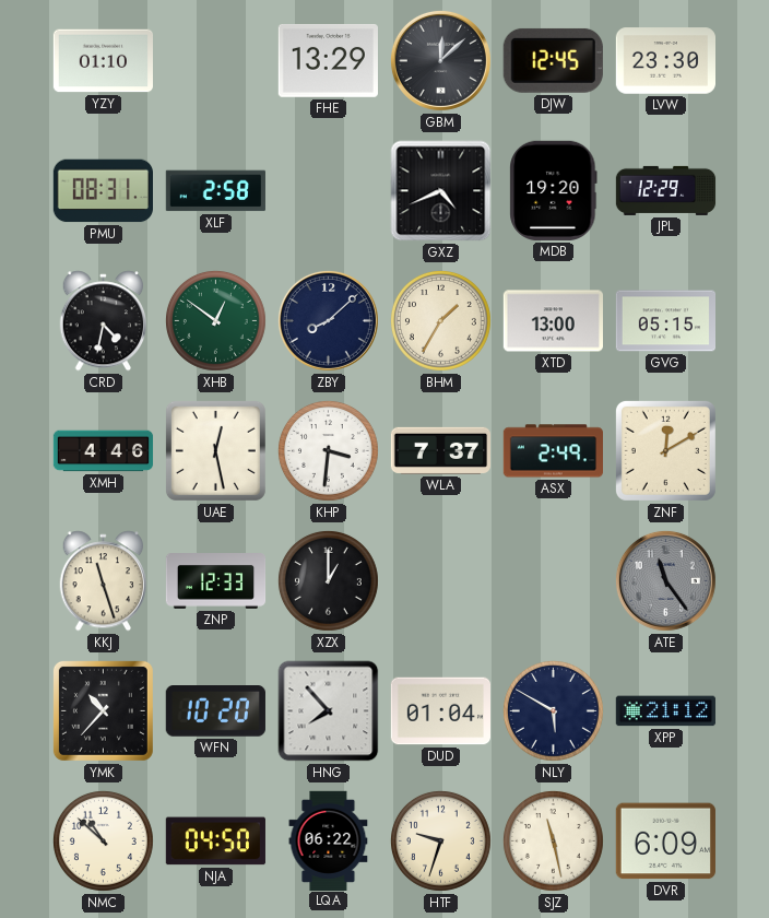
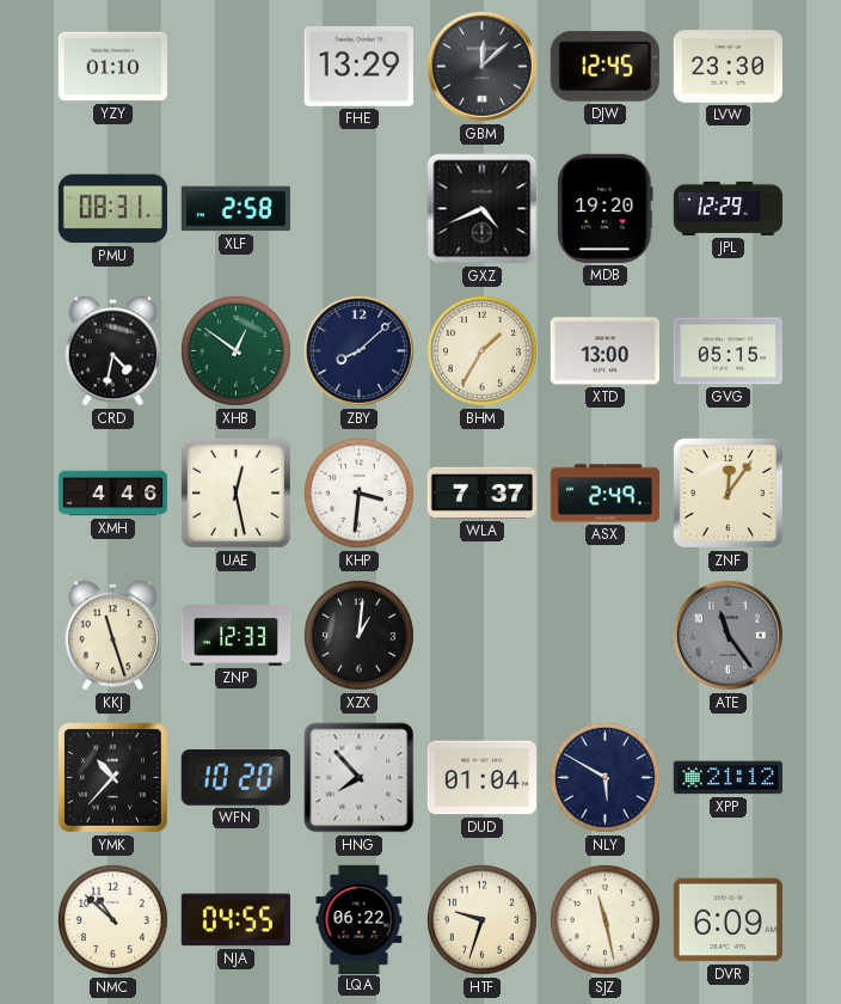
ZNF: 12:10 -> 12:06 (728, 492)
XZX: 1:00 -> 1:01 (358, 635)
NJA: 04:50 -> 04:55 (235, 920)
